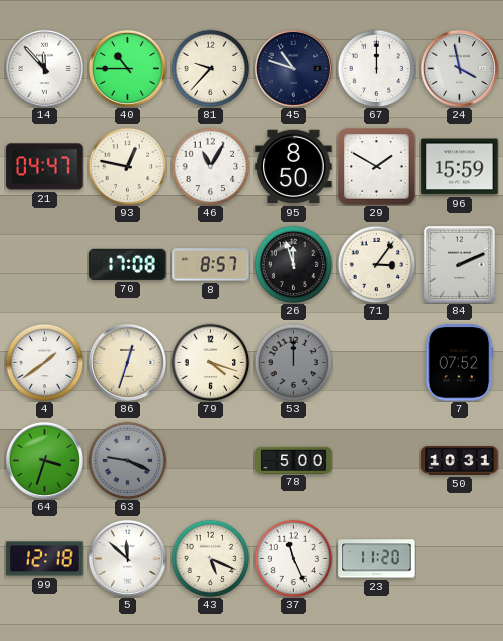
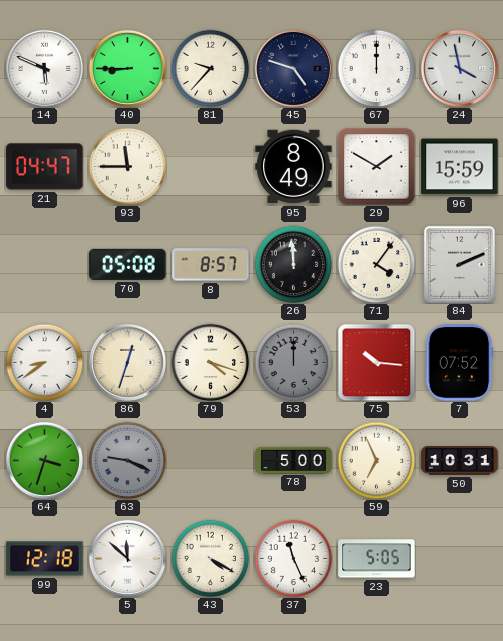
14: 11:53 -> 5:49 (44, 68)
40: 10:45 -> 8:45 (127, 68)
45: 10:48 -> 4:48 (293, 68)
93: 12:47 -> 11:45 (127, 166)
46: 11:05 -> none (210, 166)
95: 8:50 -> 8:49 (294, 167)
70: 17:08 -> 05:08 (128, 264)
26: 11:57 -> 11:59 (293, 264)
71: 3:06 -> 4:06 (376, 264)
4: 1:39 -> 8:39 (44, 362)
75: none -> 10:16 (376, 362)
59: none -> 6:56 (376, 460)
43: 5:19 -> 4:20 (210, 558)
23: 11:20 -> 5:05 (377, 559)
